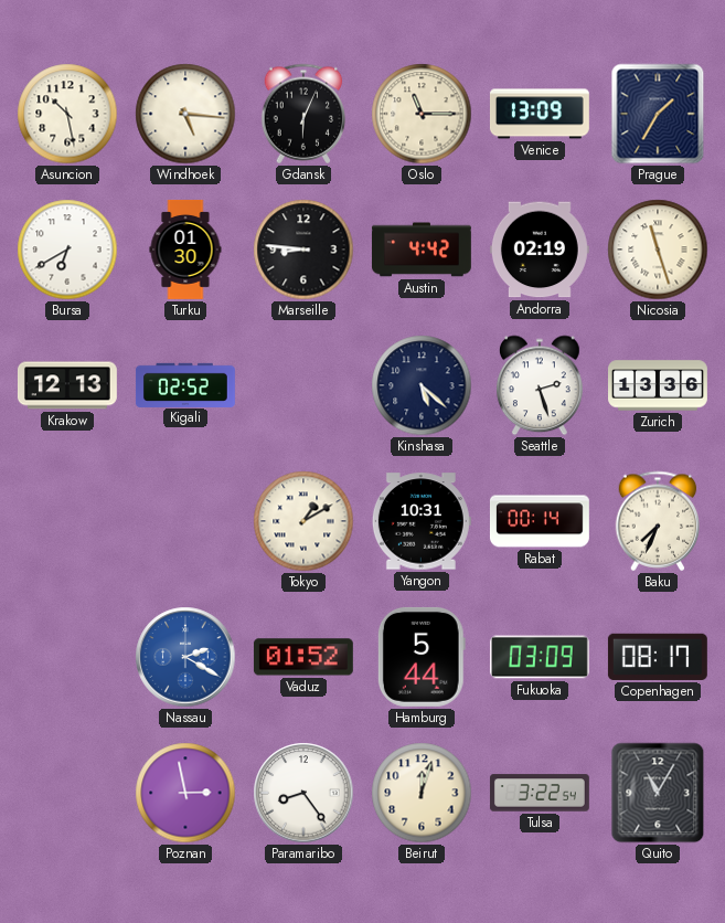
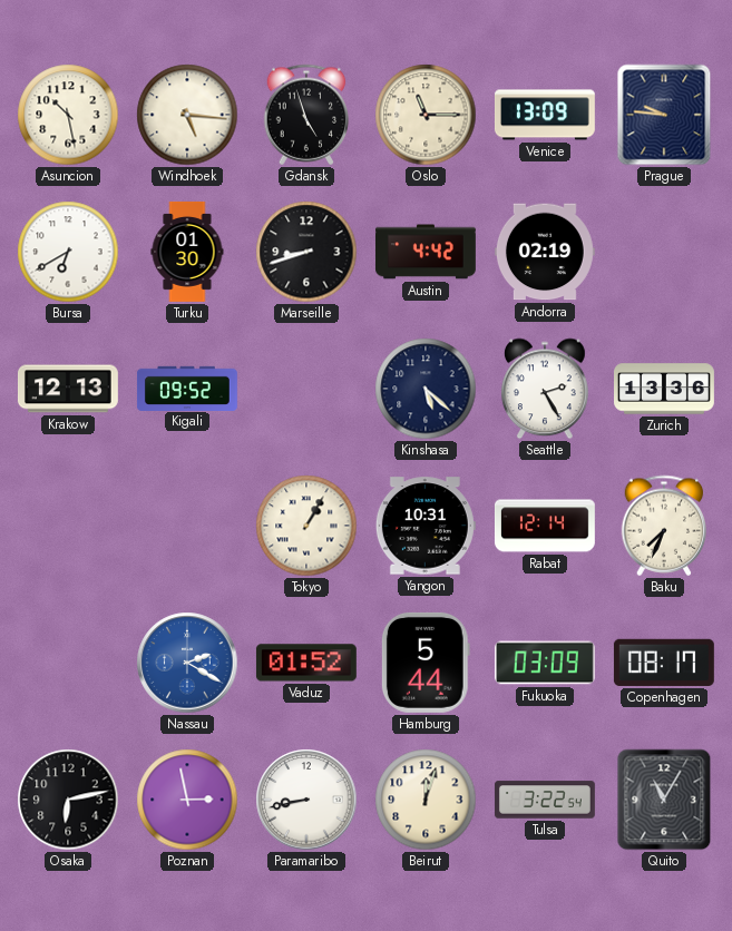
Gdansk: 6:04 -> 4:57 (306, 115)
Prague: 1:35 -> 9:46 (664, 115)
Marseille: 8:46 -> 8:42 (306, 252)
Nicosia: 11:27 -> none (658, 250)
Kigali: 02:52 -> 09:52 (187, 388)
Seattle: 2:27 -> 2:25 (546, 389)
Tokyo: 1:10 -> 1:05 (306, 526)
Rabat: 00:14 -> 12:14 (545, 526)
Osaka: none -> 6:13 (68, 800)
Paramaribo: 8:24 -> 8:43 (306, 800)
